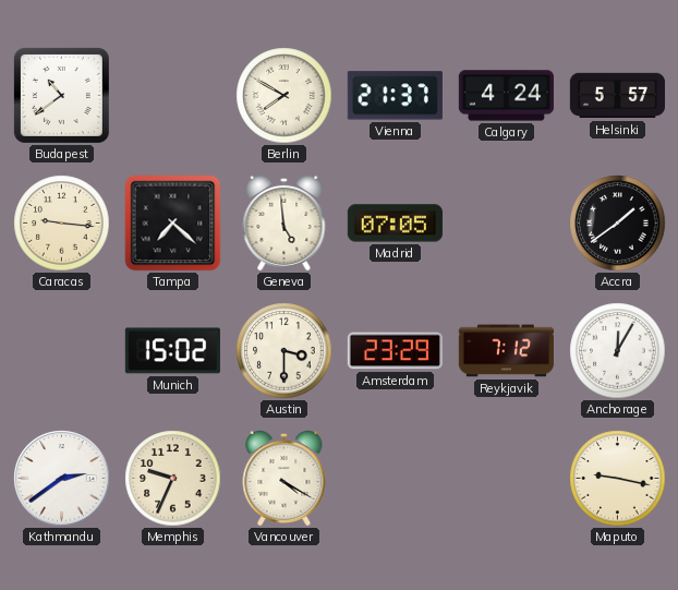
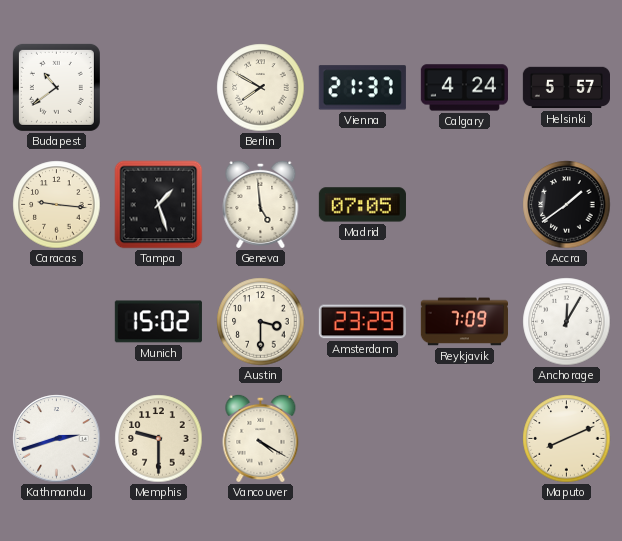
Tampa: 7:22 -> 1:27 (159, 205)
Reykjavik: 7:12 -> 7:09 (464, 322)
Kathmandu: 2:39 -> 2:42 (57, 439)
Memphis: 9:34 -> 9:30 (159, 439)
Maputo: 9:17 -> 8:11 (567, 439)
